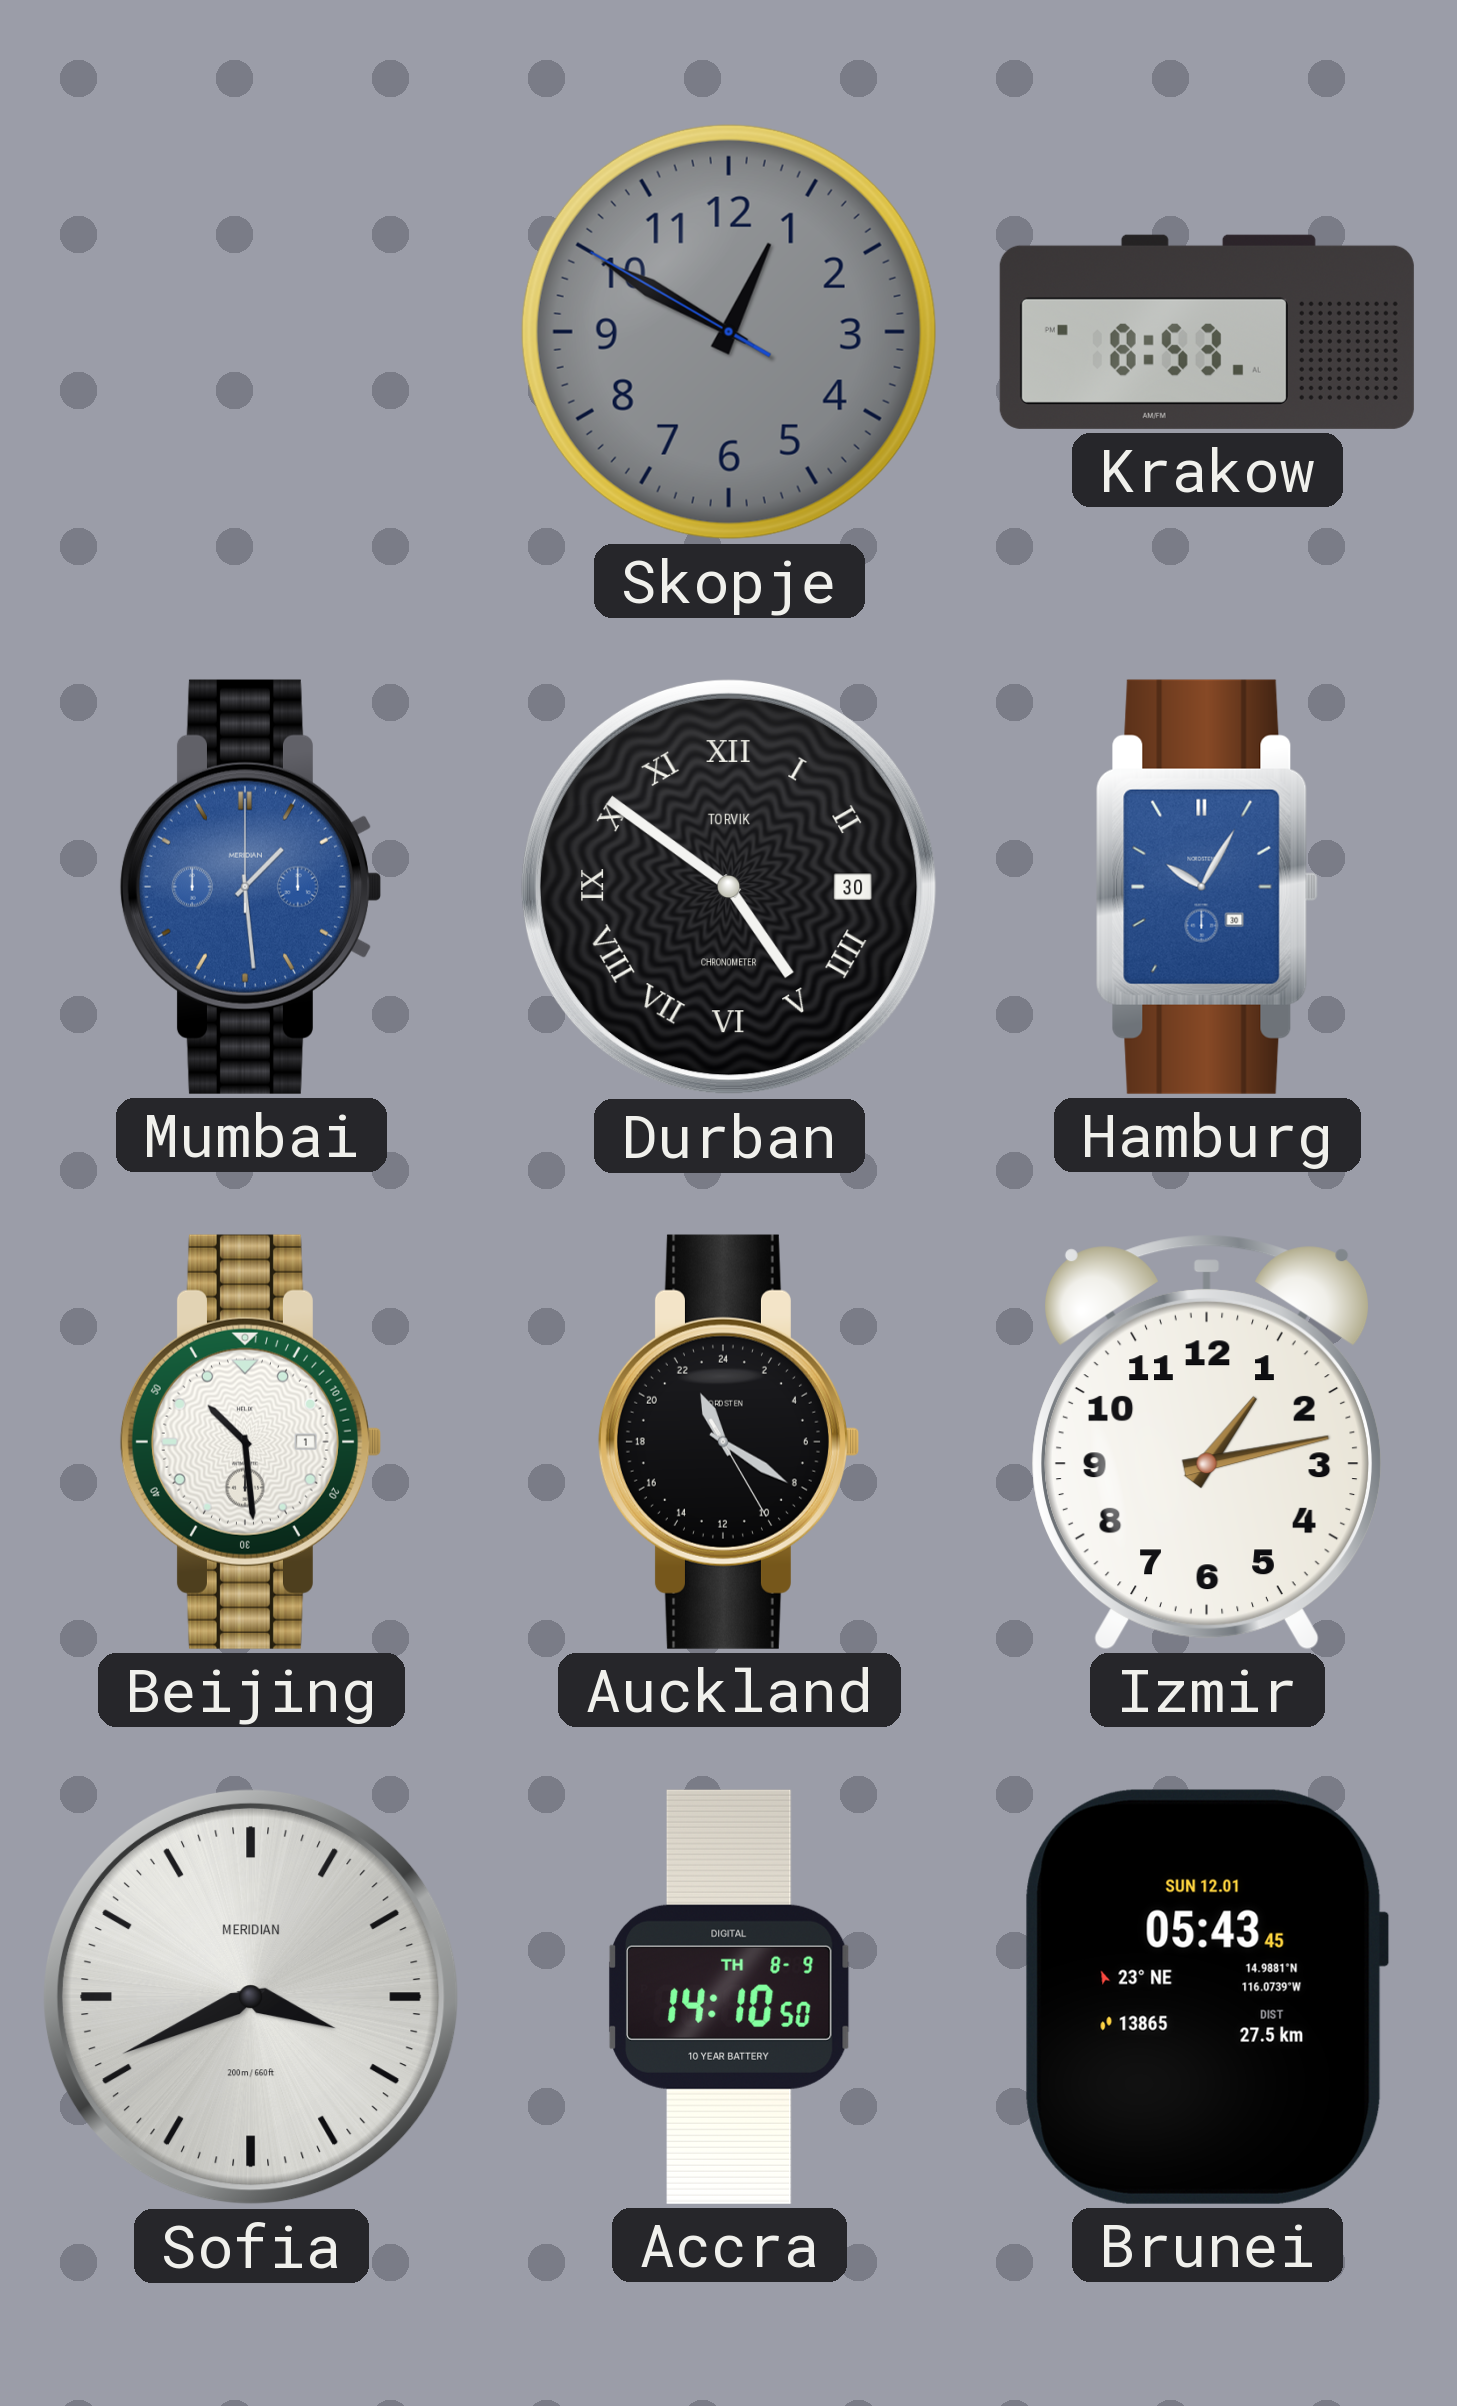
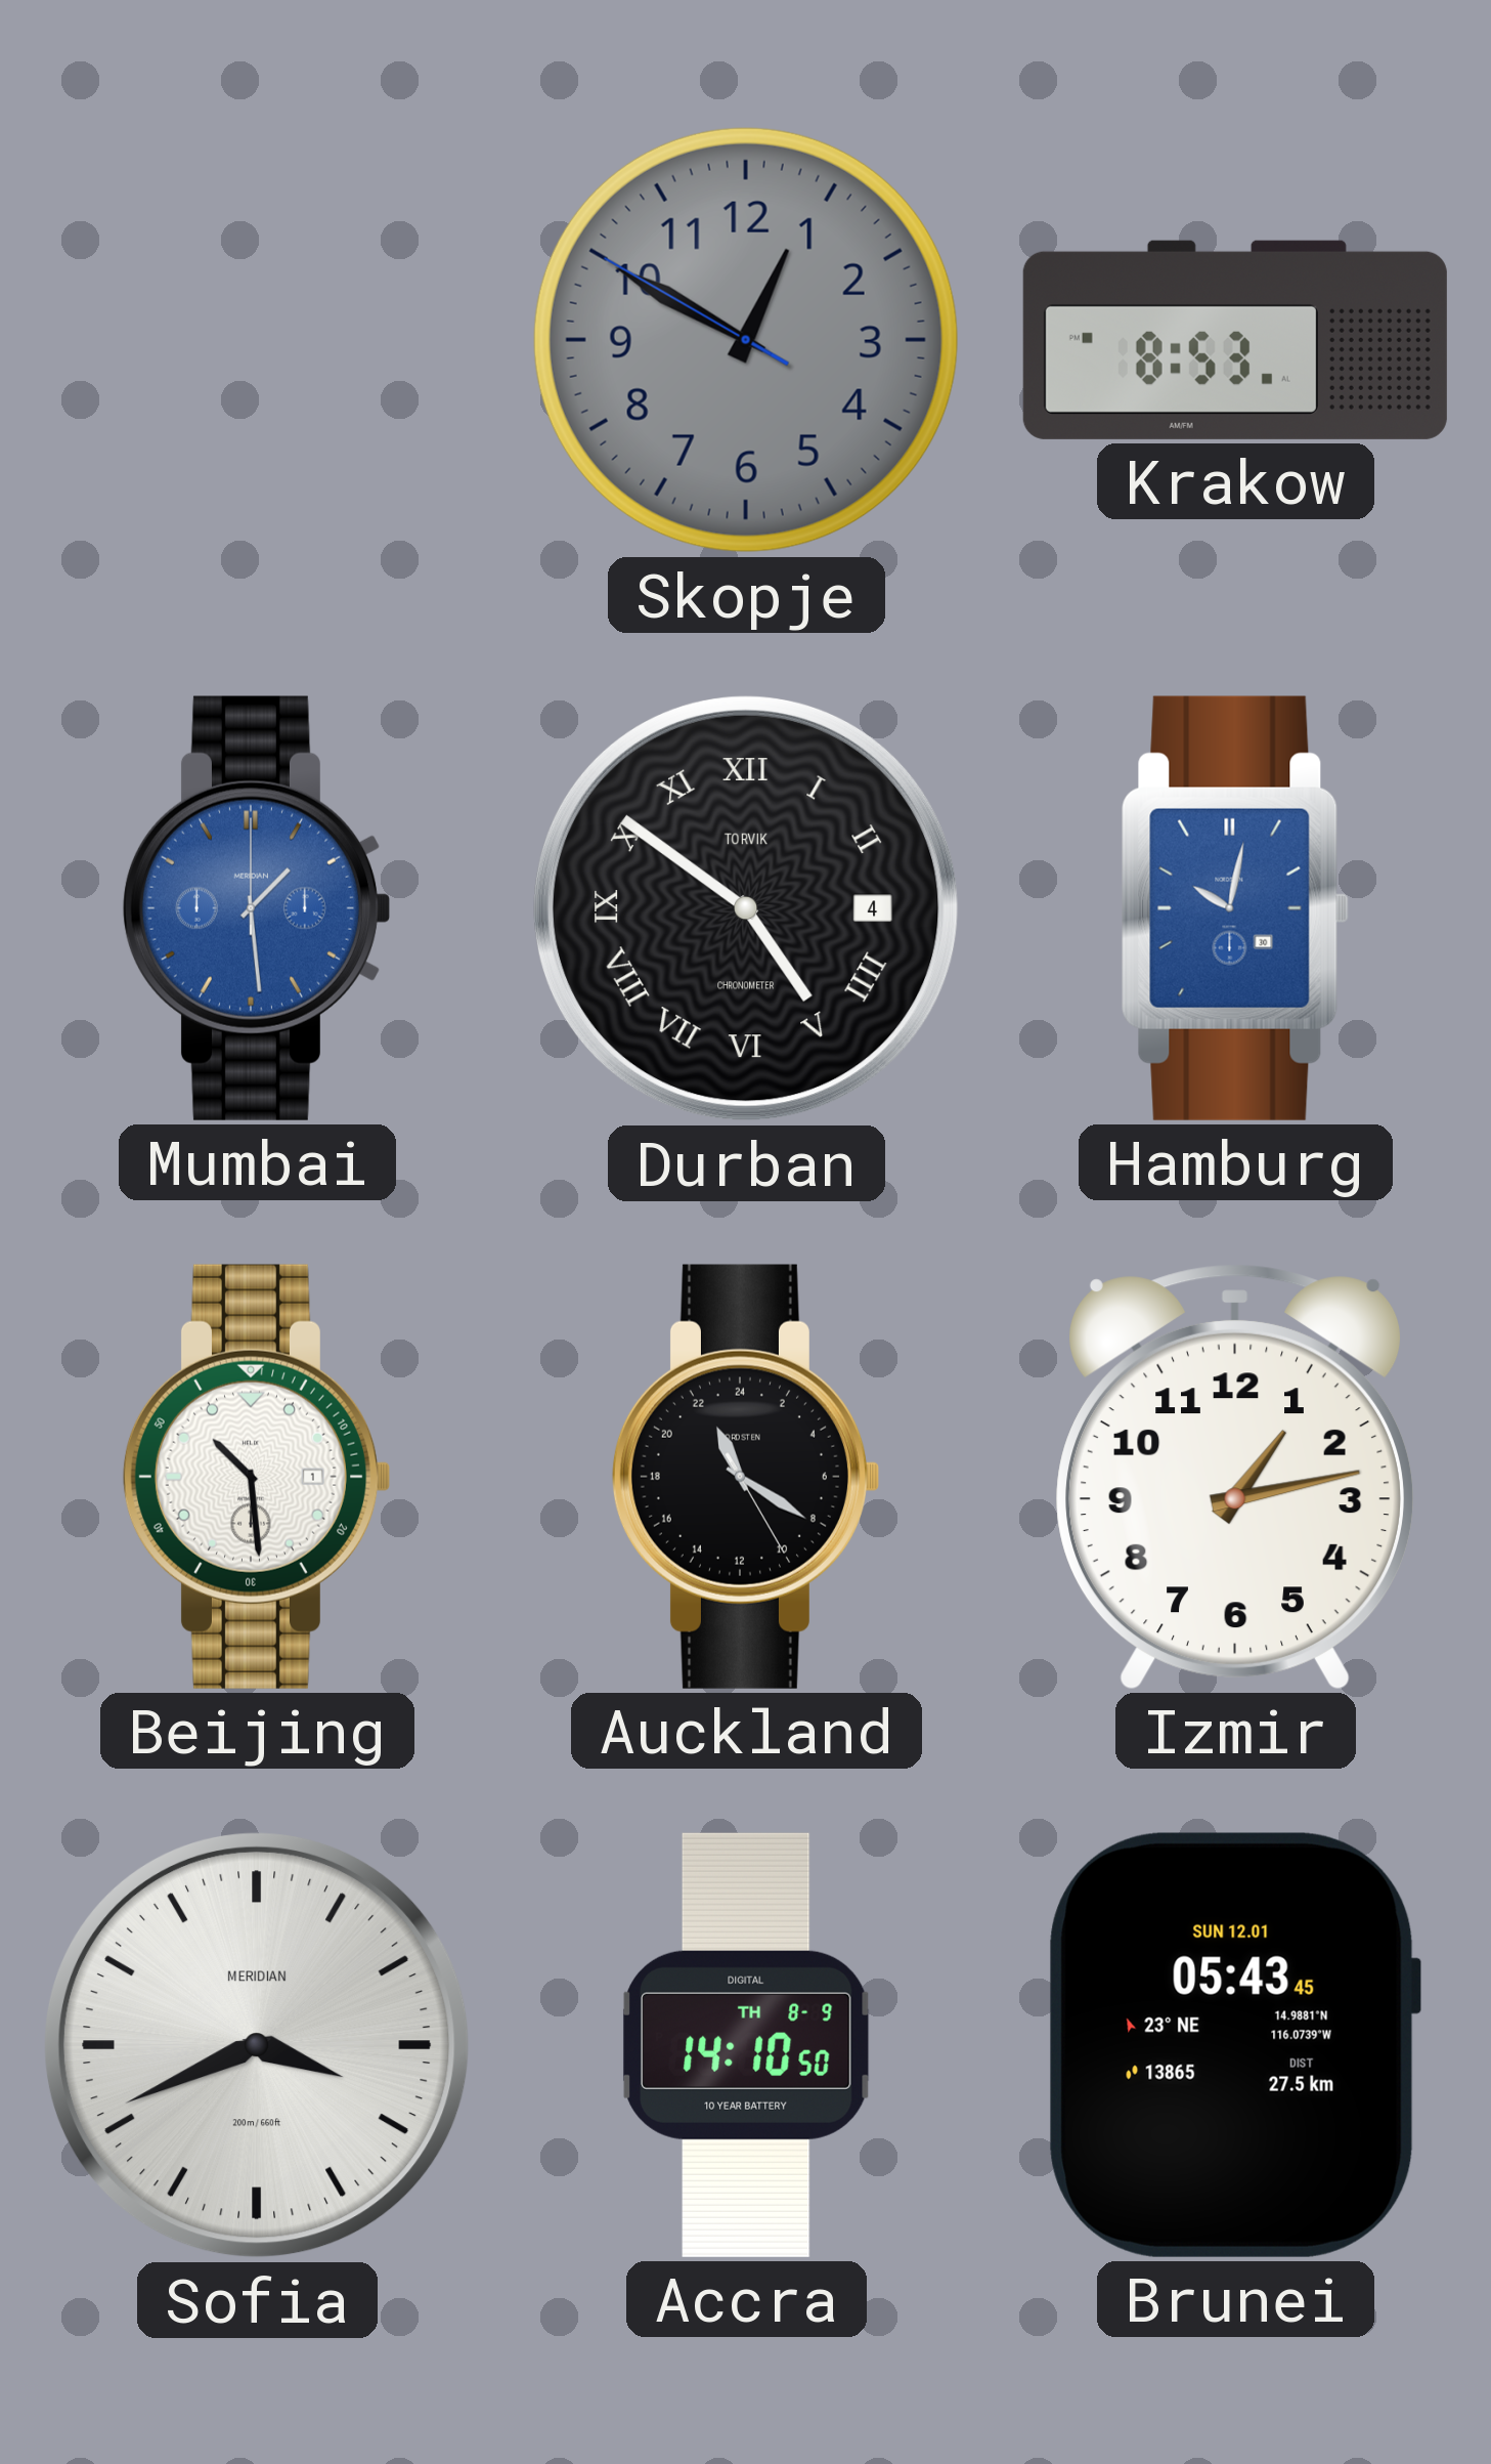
Durban date: 30 -> 4 (746, 908)
Hamburg: 10:05 -> 10:02 (1235, 908)
